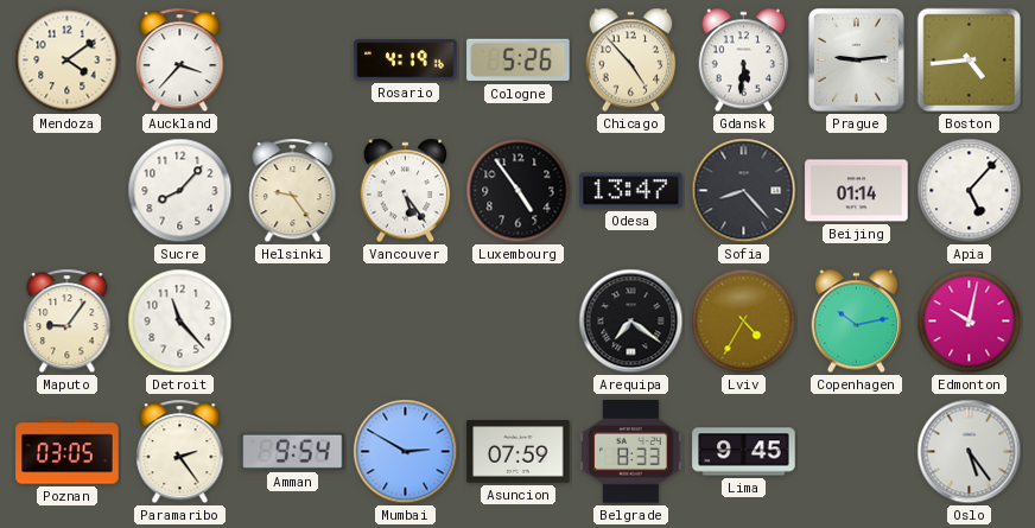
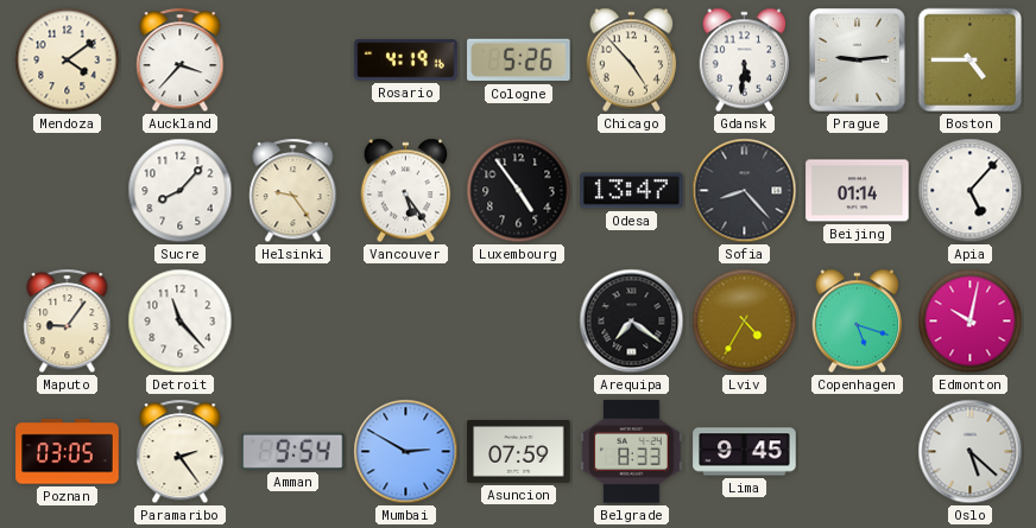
Boston: 4:44 -> 4:45 (971, 61)
Copenhagen: 10:13 -> 5:18 (858, 322)
Oslo: 5:24 -> 5:22 (971, 452)
